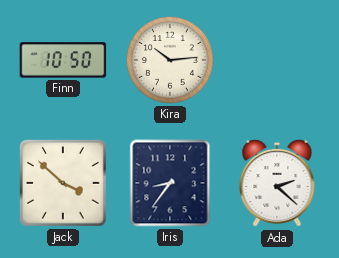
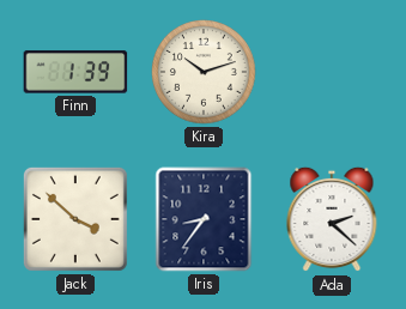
Finn: 10:50 -> 1:39 (75, 72)
Kira: 10:14 -> 10:12 (205, 73)
